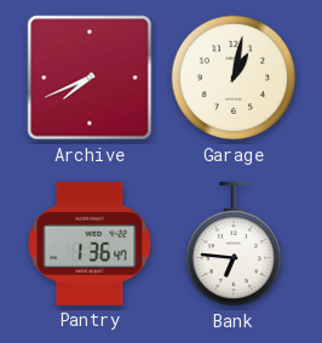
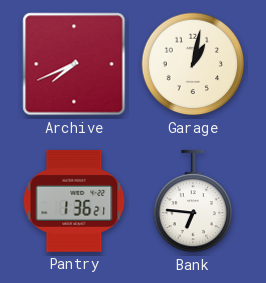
Pantry: 1:36:47 -> 1:36:21 (74, 201)
